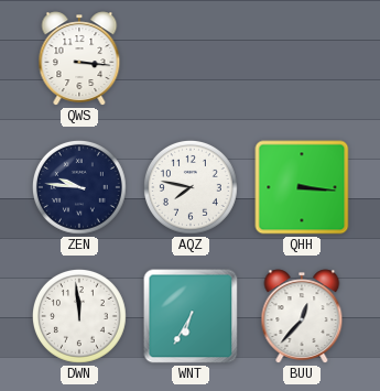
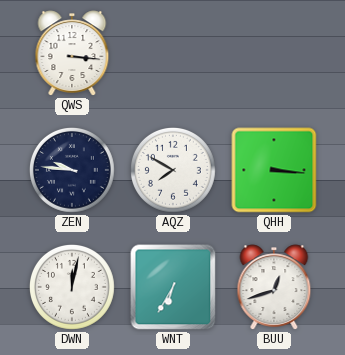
AQZ: 7:47 -> 7:50 (173, 170)
DWN: 11:59 -> 12:02 (72, 287)
BUU: 12:37 -> 12:42 (274, 287)
